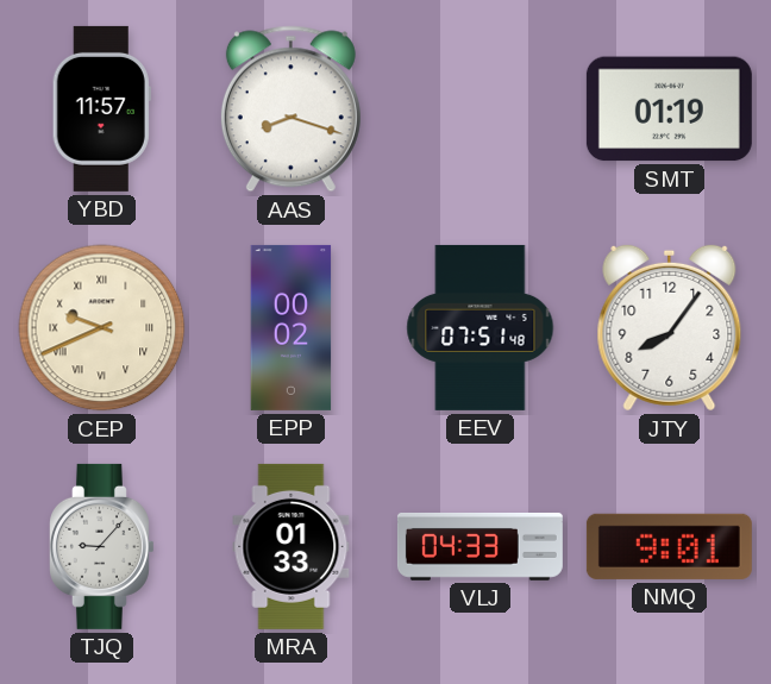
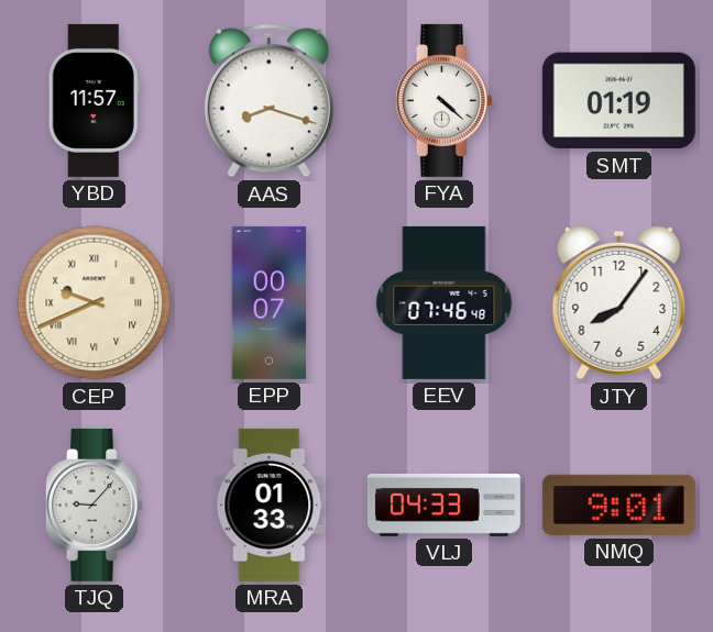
FYA: none -> 4:22 (445, 100)
EPP: 00:02 -> 00:07 (270, 302)
EEV: 07:51 -> 07:46 (445, 302)
